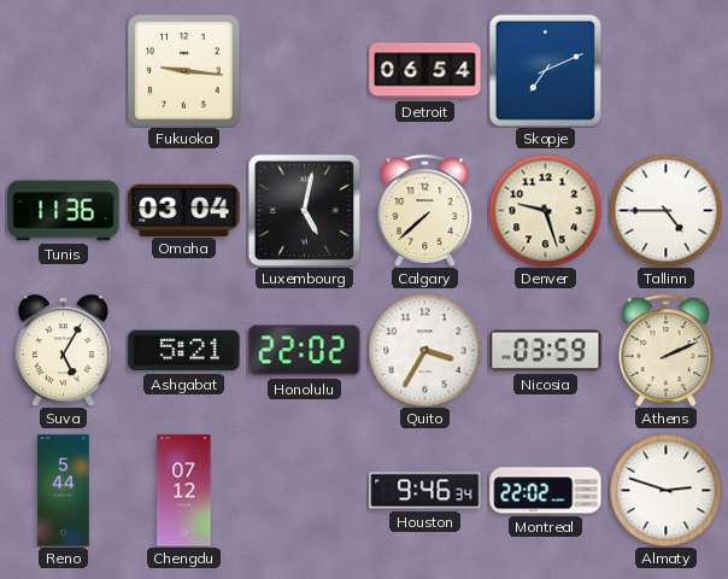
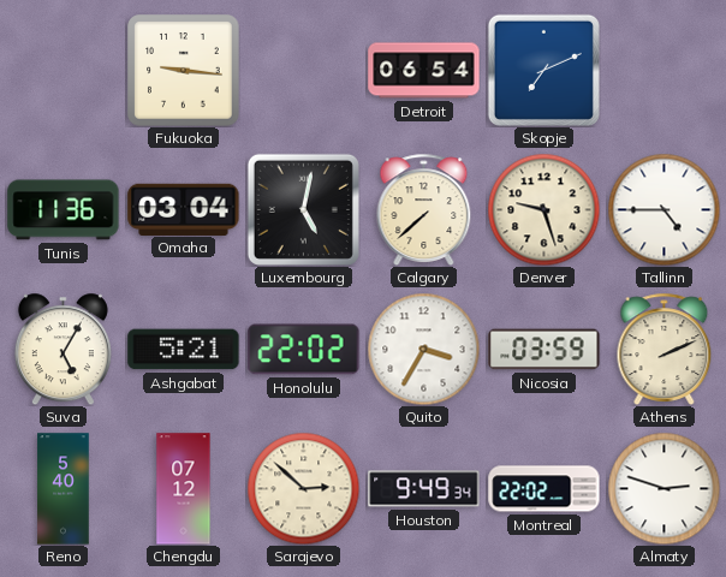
Reno: 5:44 -> 5:40 (64, 489)
Sarajevo: none -> 2:52 (303, 488)
Houston: 9:46 -> 9:49 (424, 489)
